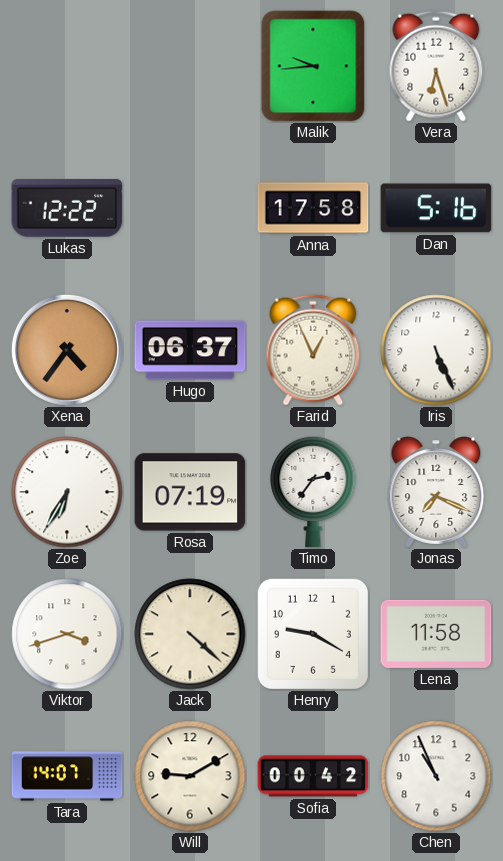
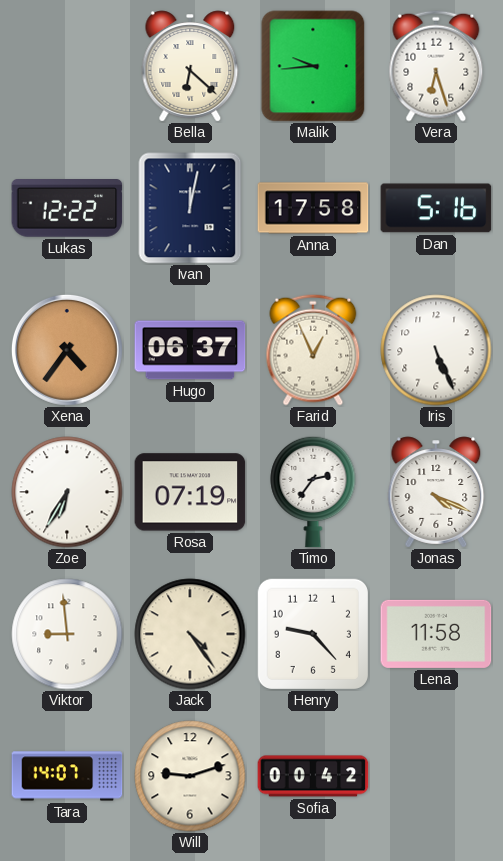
Bella: none -> 6:22 (190, 66)
Ivan: none -> 12:02 (190, 208)
Jonas: 7:19 -> 4:19 (436, 492)
Viktor: 3:42 -> 8:59 (67, 634)
Jack: 4:22 -> 4:24 (190, 634)
Henry: 9:20 -> 9:23 (312, 633)
Will: 9:10 -> 9:12 (190, 776)
Chen: 10:56 -> none (436, 776)
